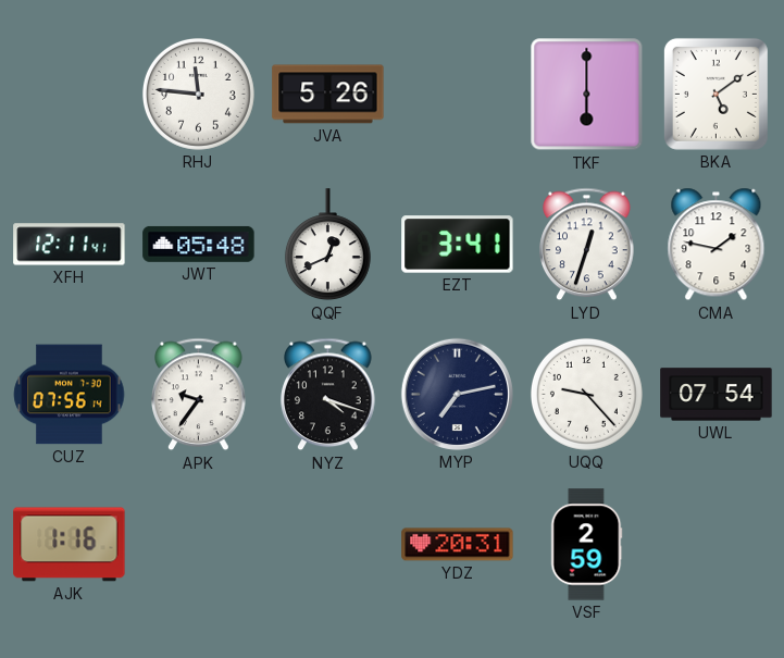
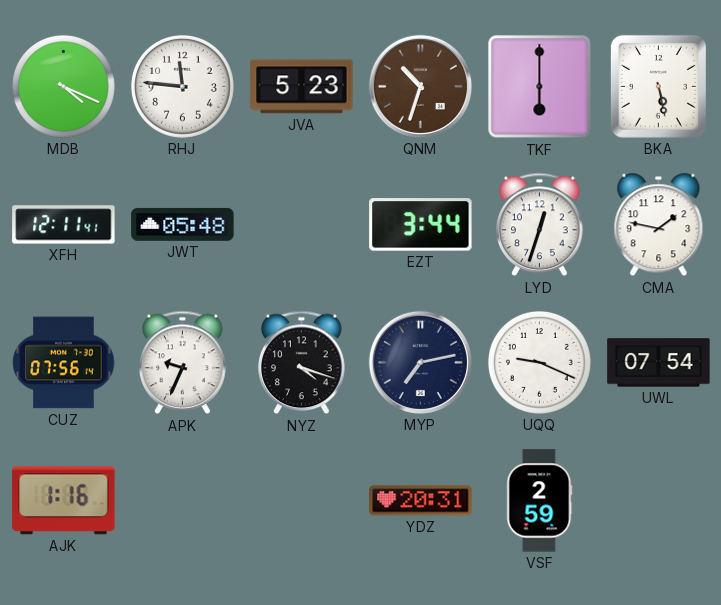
MDB: none -> 4:19 (63, 86)
JVA: 5:26 -> 5:23 (302, 87)
QNM: none -> 10:33 (420, 86)
BKA: 5:09 -> 5:28 (658, 86)
QQF: 12:41 -> none (327, 245)
EZT: 3:41 -> 3:44 (421, 225)
APK: 9:36 -> 9:34 (183, 363)
UQQ: 9:23 -> 9:19 (539, 362)
